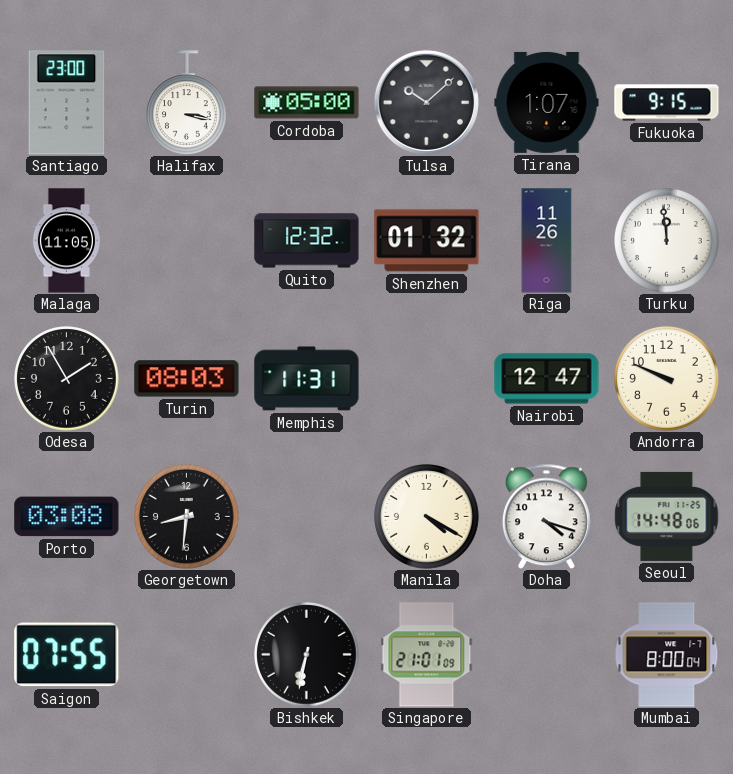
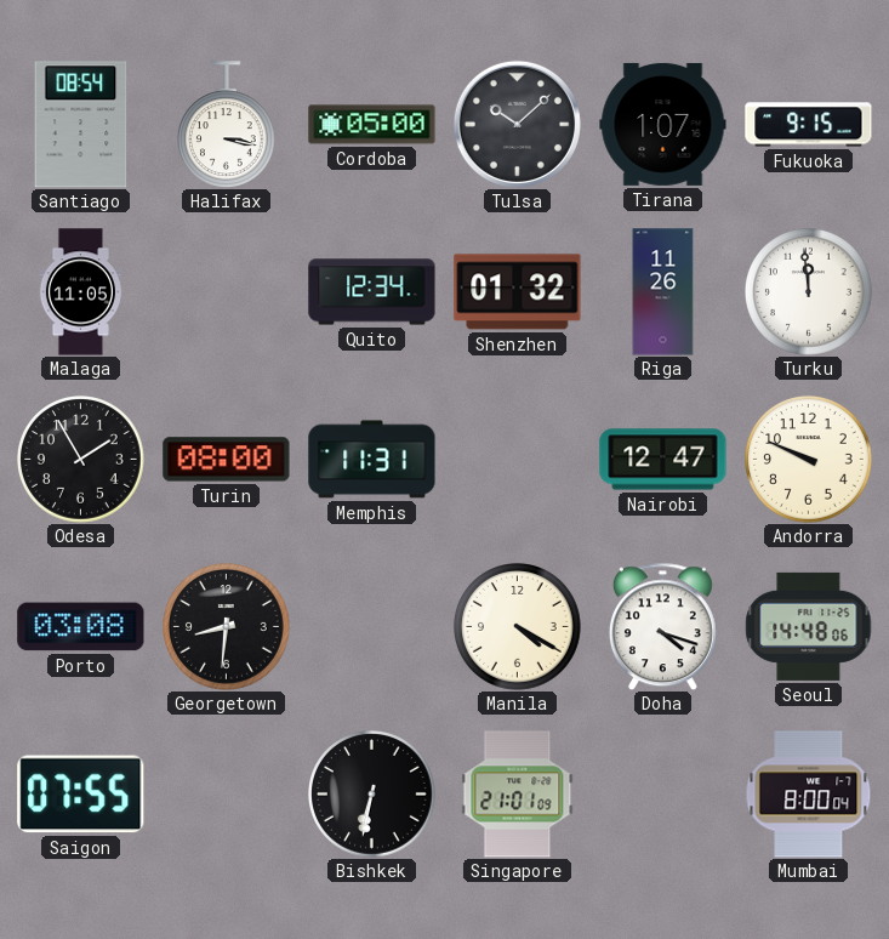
Santiago: 23:00 -> 08:54 (81, 125)
Quito: 12:32 -> 12:34 (372, 292)
Turin: 08:03 -> 08:00 (227, 460)
